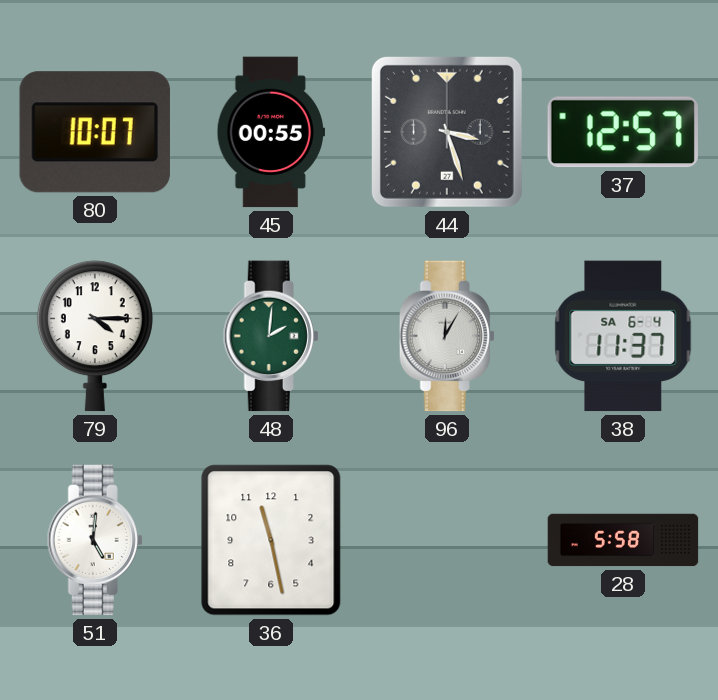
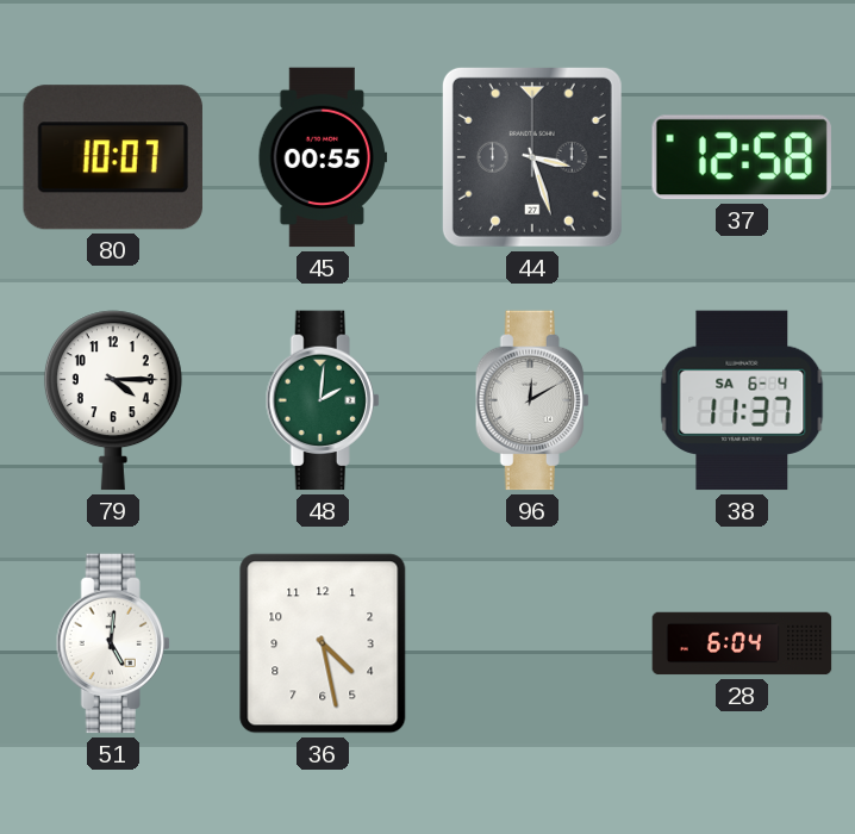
37: 12:57 -> 12:58 (742, 157)
96: 12:05 -> 12:10 (532, 400)
36: 11:28 -> 4:28 (323, 643)
28: 5:58 -> 6:04 (742, 643)
